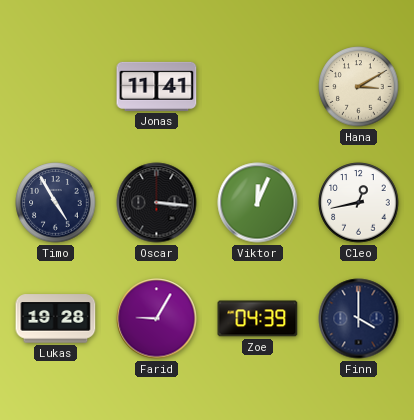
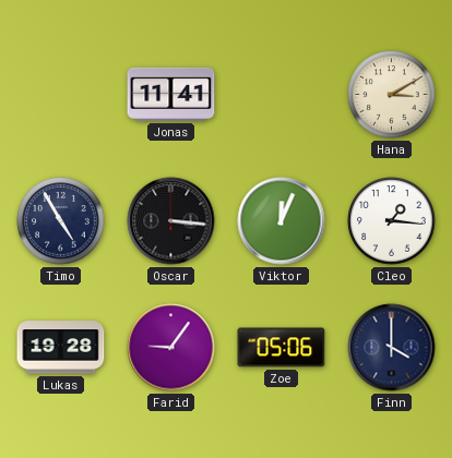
Cleo: 12:43 -> 1:16 (392, 221)
Farid: 9:05 -> 9:06 (171, 348)
Zoe: 04:39 -> 05:06 (282, 348)
